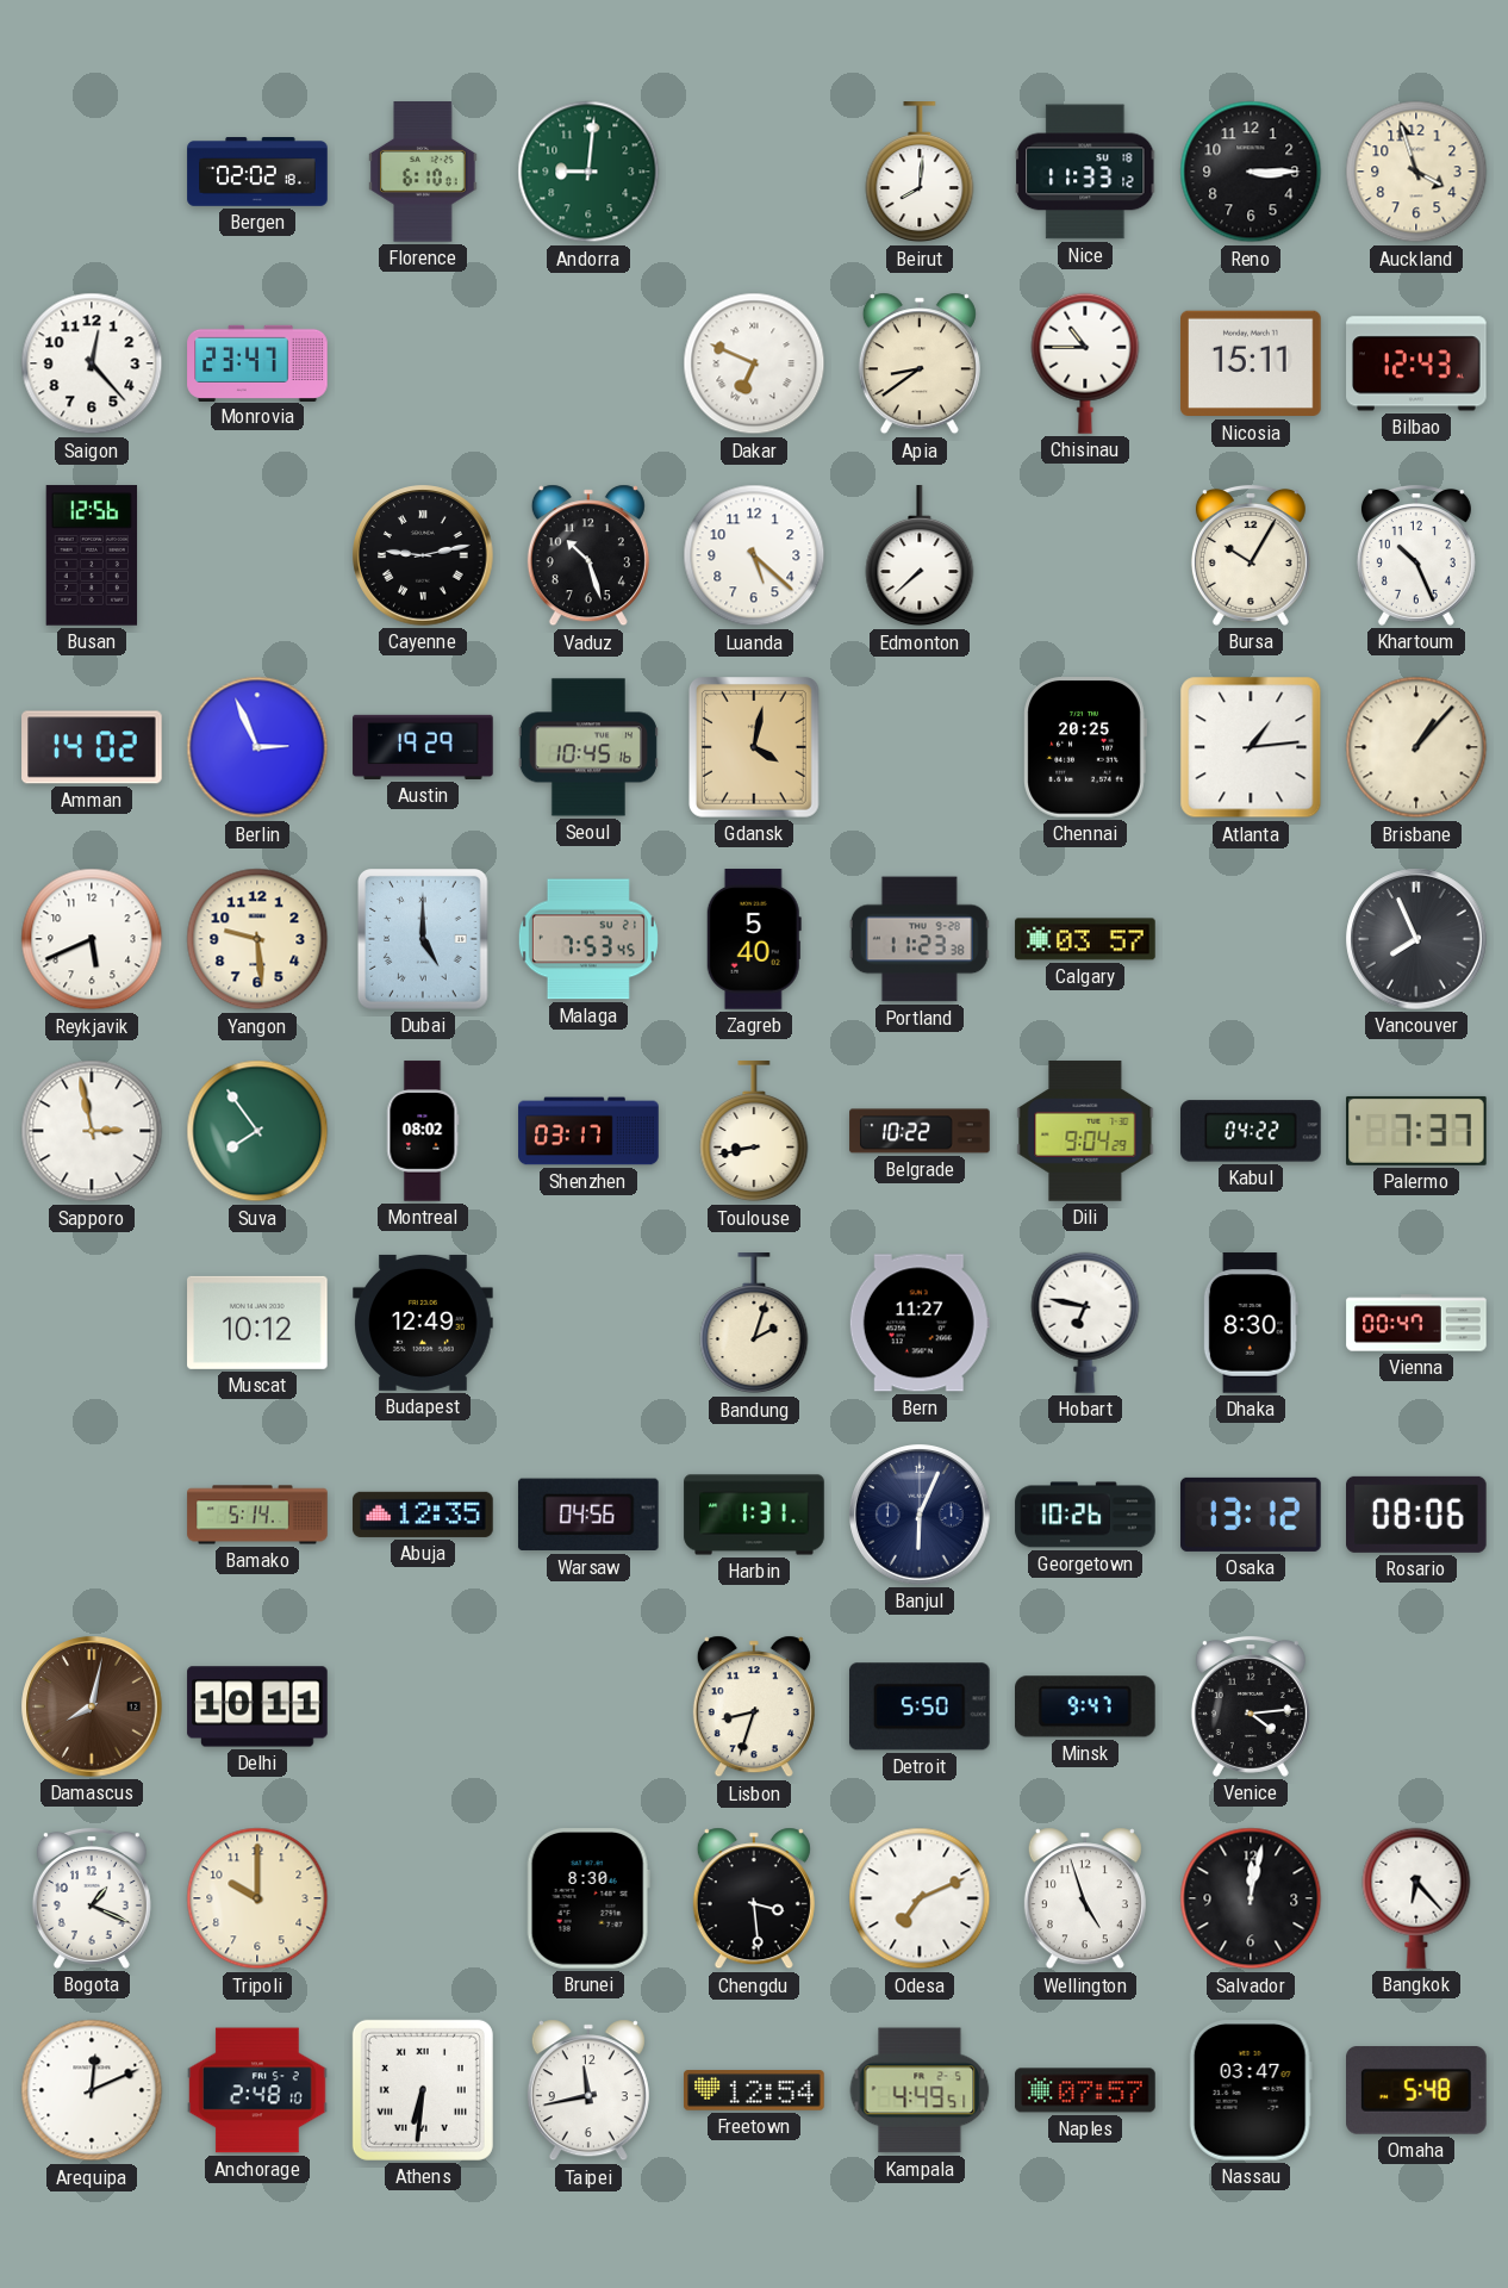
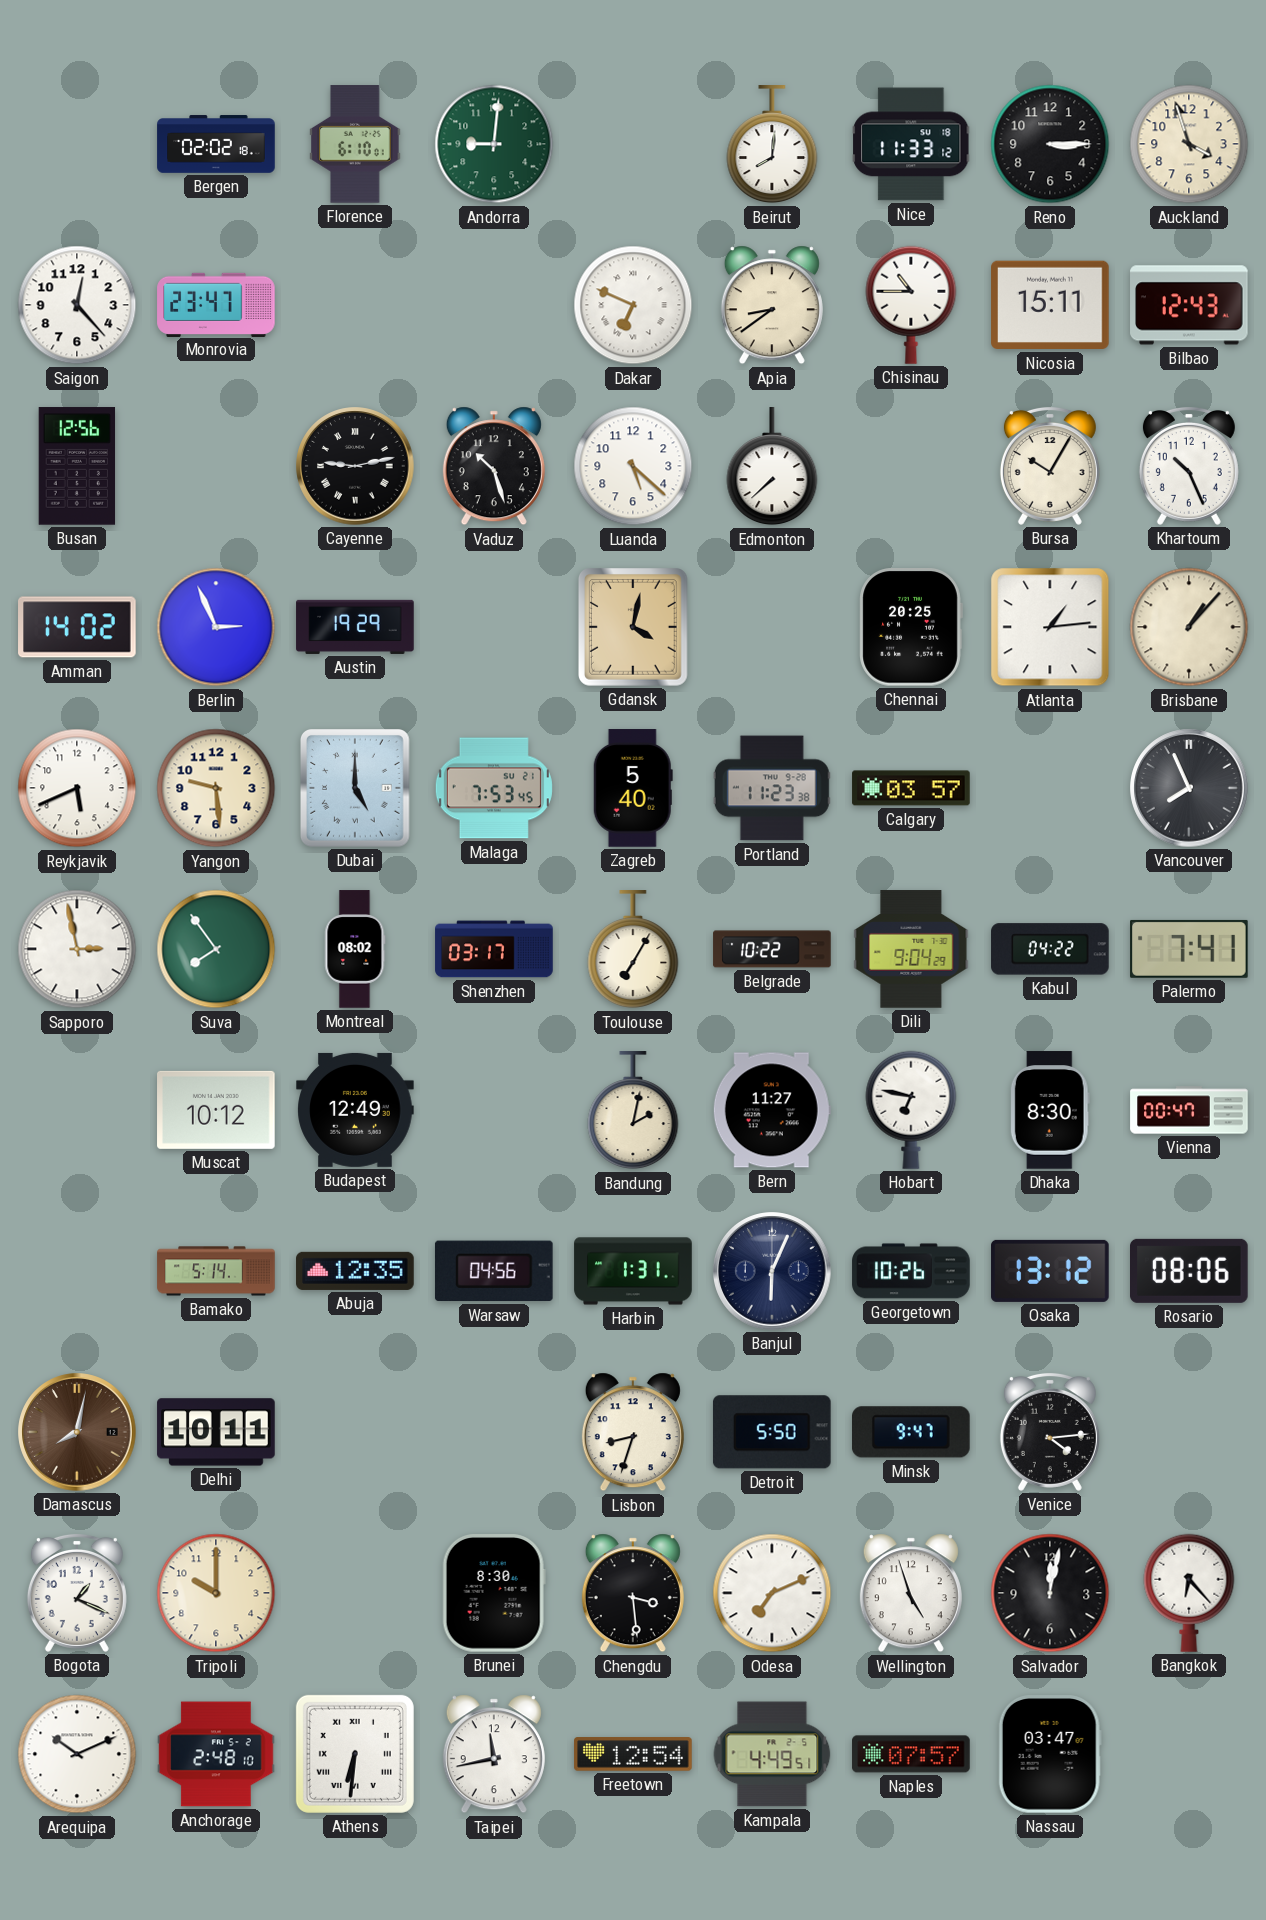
Seoul: 10:45 -> none (588, 747)
Toulouse: 8:43 -> 7:05 (633, 950)
Palermo: 7:37 -> 7:41 (1189, 949)
Bandung: 2:03 -> 2:02 (633, 1111)
Arequipa: 12:11 -> 10:11 (77, 1754)
Omaha: 5:48 -> none (1417, 2091)
